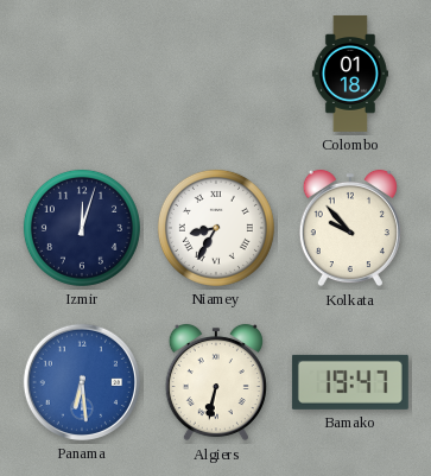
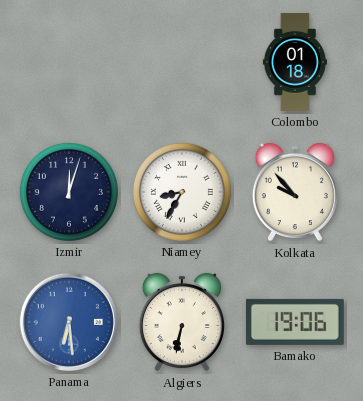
Bamako: 19:47 -> 19:06 (295, 322)
